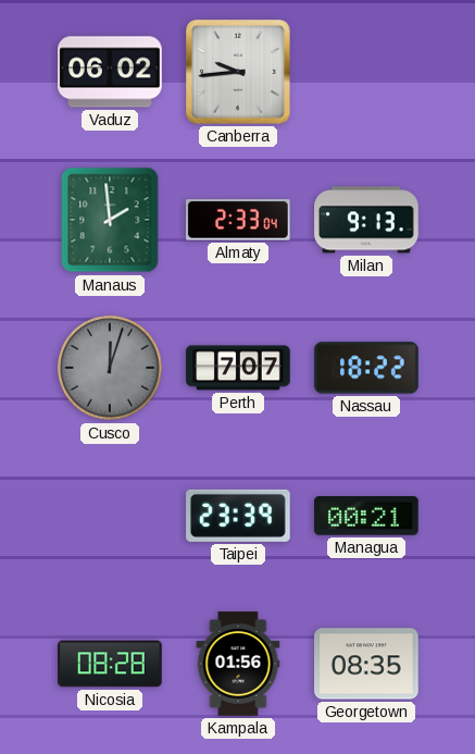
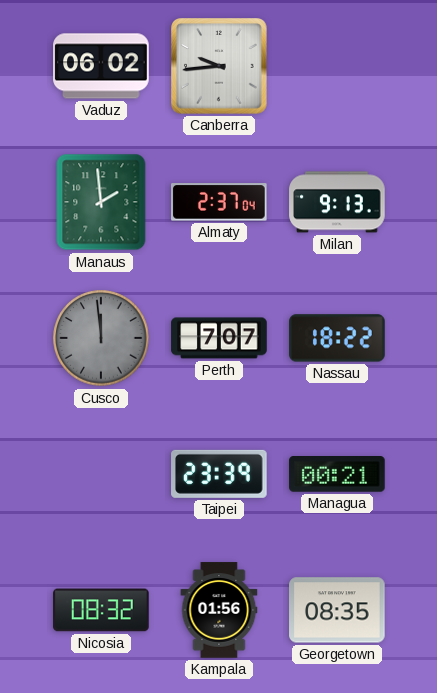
Almaty: 2:33 -> 2:37 (220, 202)
Cusco: 12:03 -> 11:59 (101, 338)
Nicosia: 08:28 -> 08:32 (101, 610)
